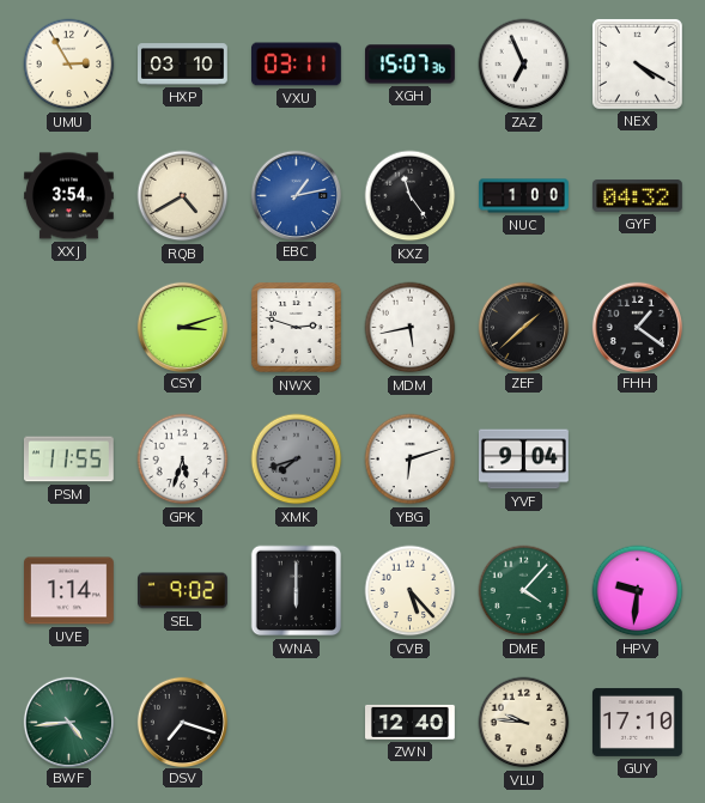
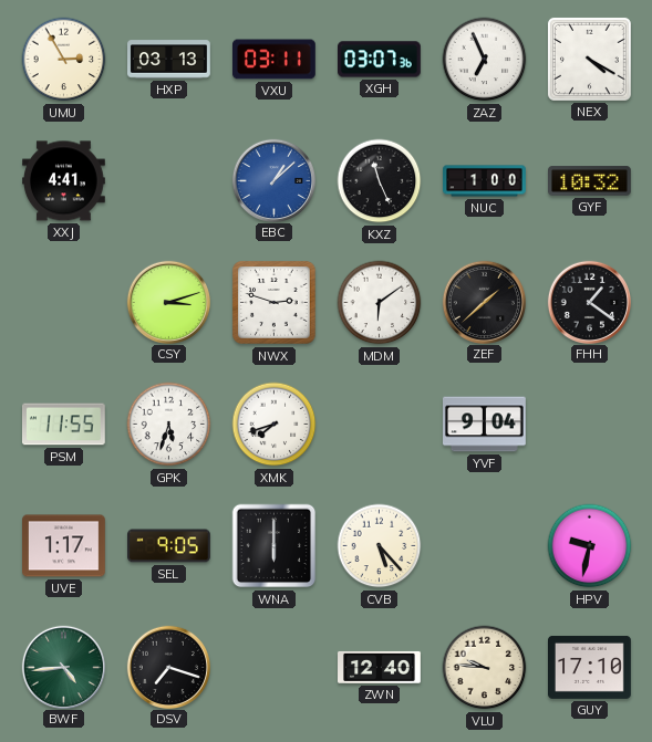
HXP: 03:10 -> 03:13 (169, 60)
XGH: 15:07 -> 03:07 (380, 60)
XXJ: 3:54 -> 4:41 (64, 181)
RQB: 4:40 -> none (183, 196)
EBC: 1:13 -> 1:08 (273, 180)
KXZ: 11:24 -> 11:26 (380, 181)
GYF: 04:32 -> 10:32 (590, 181)
MDM: 5:43 -> 6:09 (380, 303)
XMK dial: grey -> white (275, 425)
YBG: 6:12 -> none (411, 460)
UVE: 1:14 -> 1:17 (64, 546)
SEL: 9:02 -> 9:05 (169, 546)
DME: 4:07 -> none (524, 591)
HPV: 9:31 -> 9:32 (590, 546)
